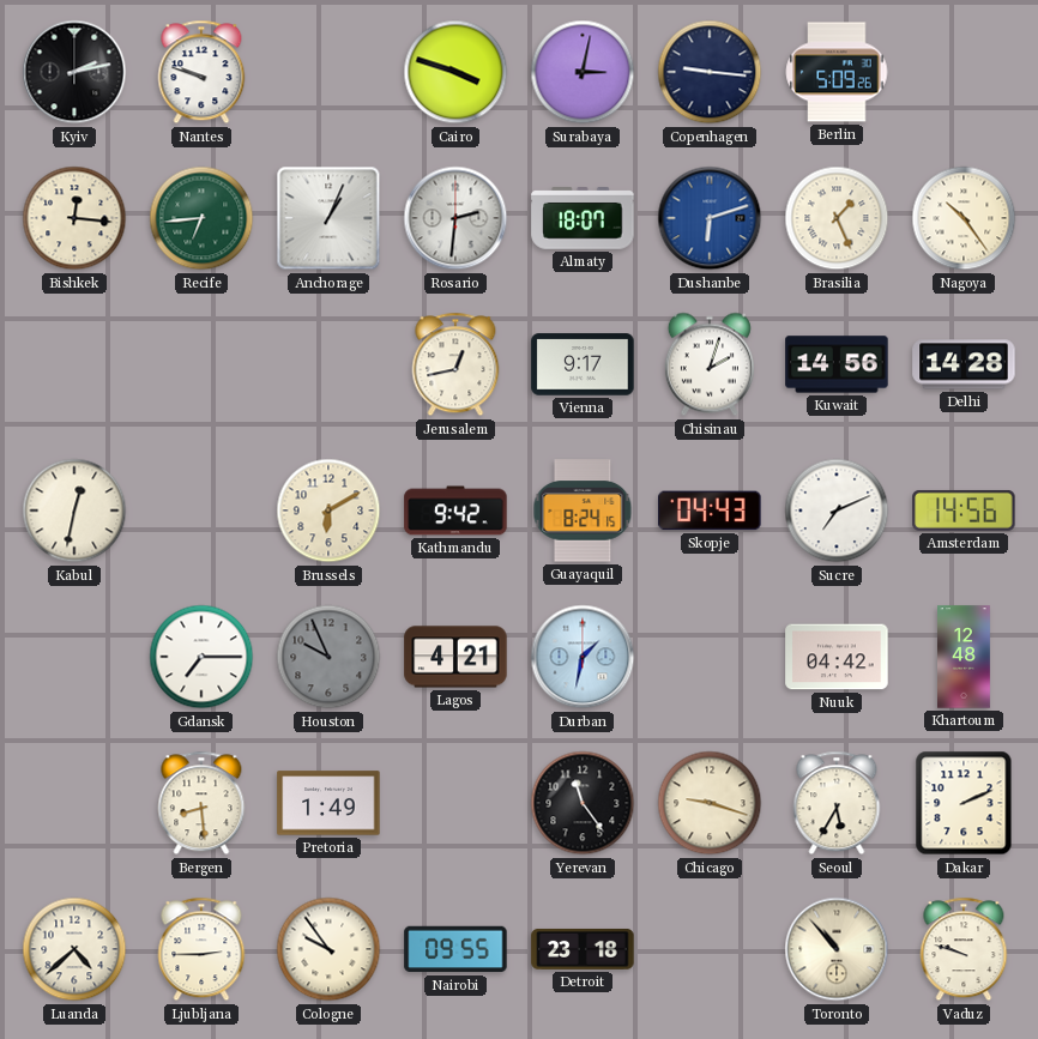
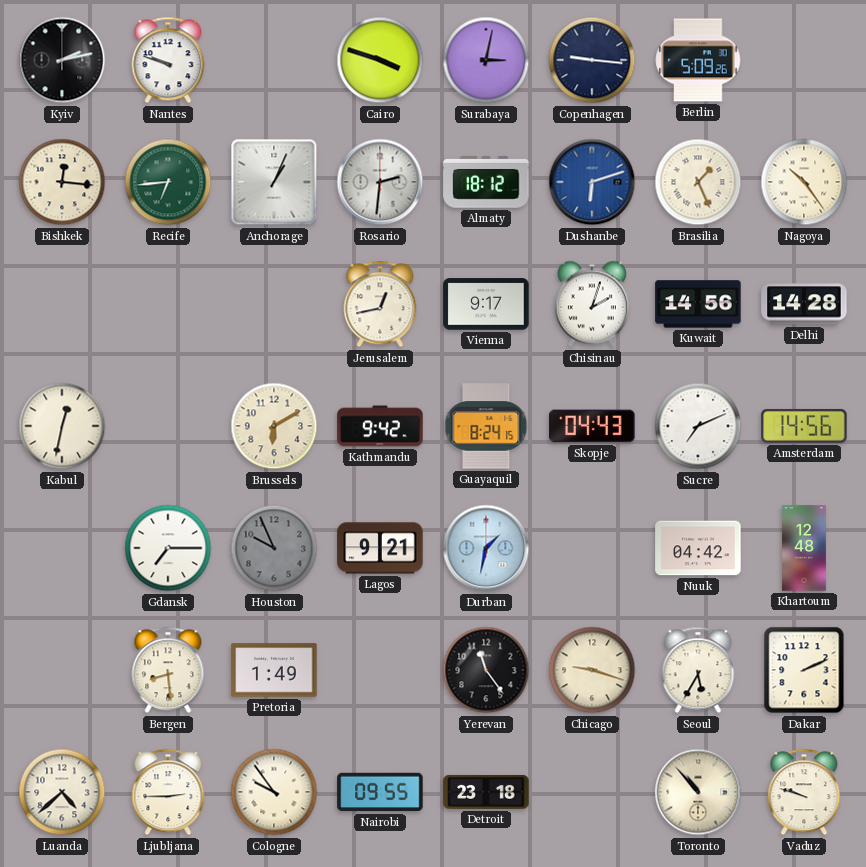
Almaty: 18:07 -> 18:12 (486, 182)
Lagos: 4:21 -> 9:21 (380, 548)
